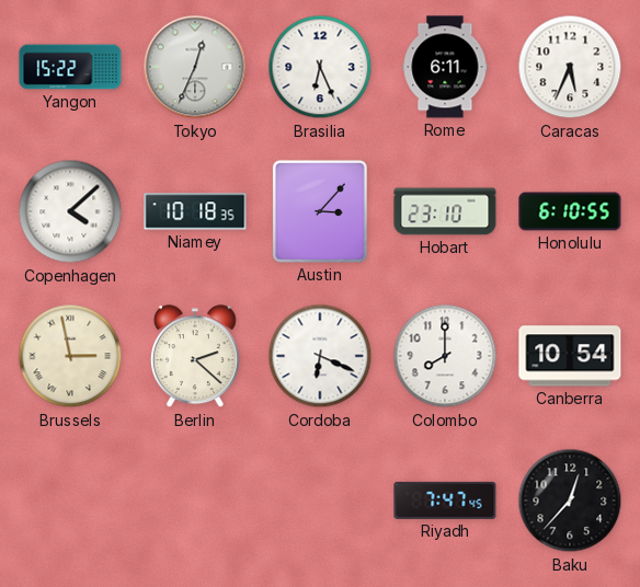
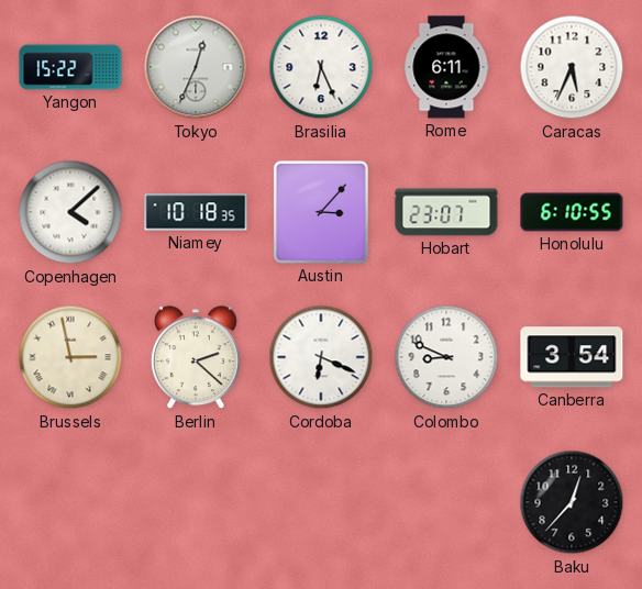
Hobart: 23:10 -> 23:07 (446, 212)
Colombo: 8:00 -> 8:49 (446, 357)
Canberra: 10:54 -> 3:54 (572, 357)
Riyadh: 7:47 -> none (445, 500)
